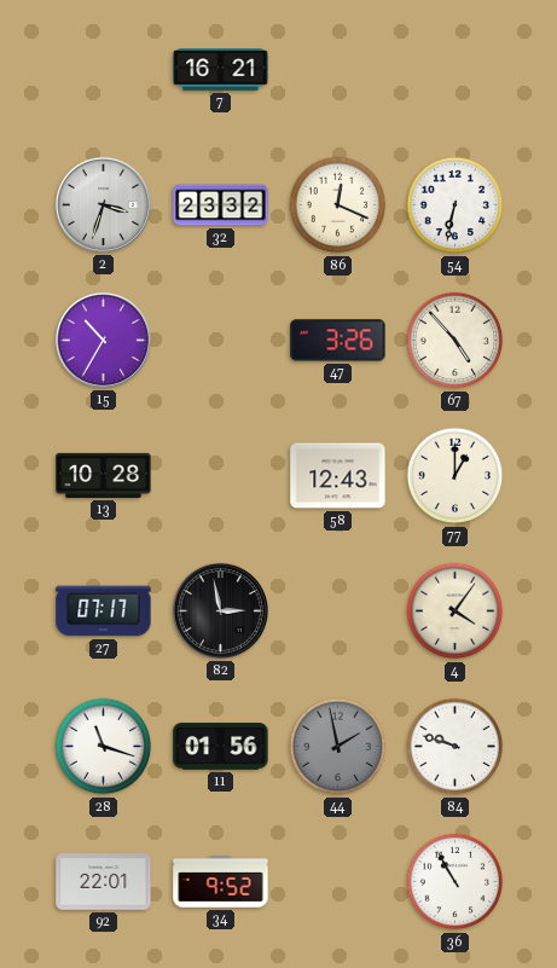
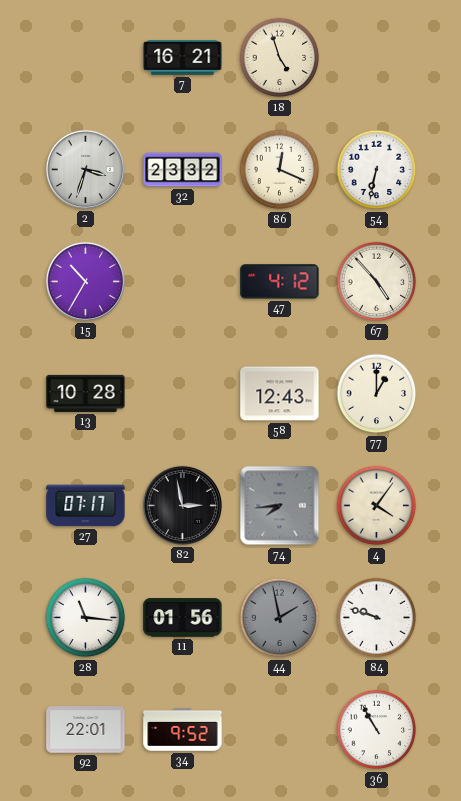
18: none -> 4:57 (280, 58)
47: 3:26 -> 4:12 (280, 282)
74: none -> 7:44 (280, 506)
28: 11:18 -> 11:16 (86, 618)
